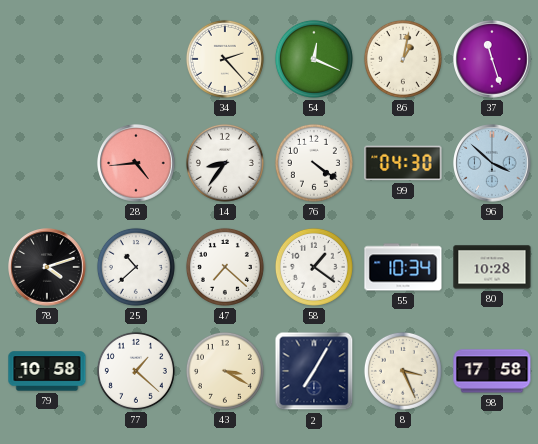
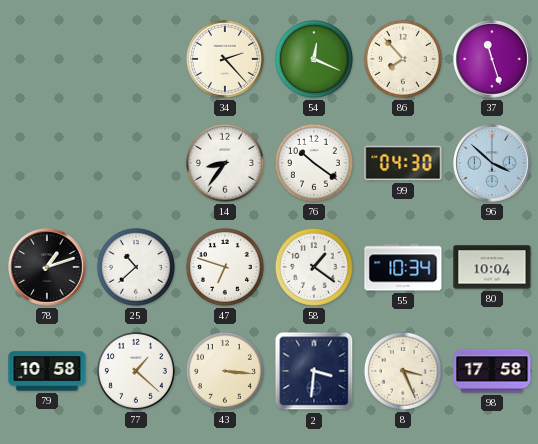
86: 1:02 -> 7:53 (403, 59)
28: 4:44 -> none (136, 163)
76: 4:21 -> 10:21 (314, 163)
78: 4:12 -> 1:12 (47, 267)
47: 7:22 -> 6:48 (225, 267)
80: 10:28 -> 10:04 (492, 267)
43: 3:20 -> 3:16 (225, 371)
2: 7:05 -> 3:31 (314, 371)
